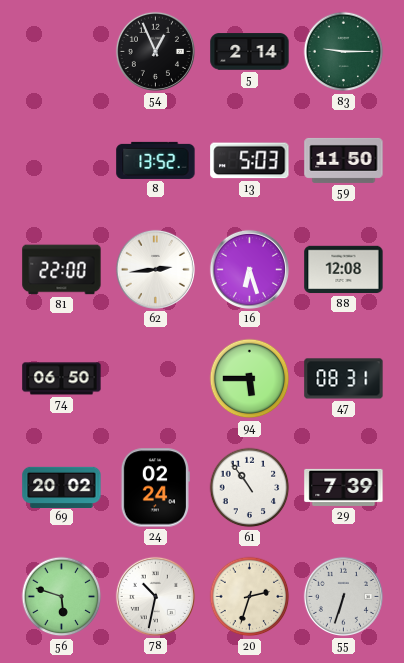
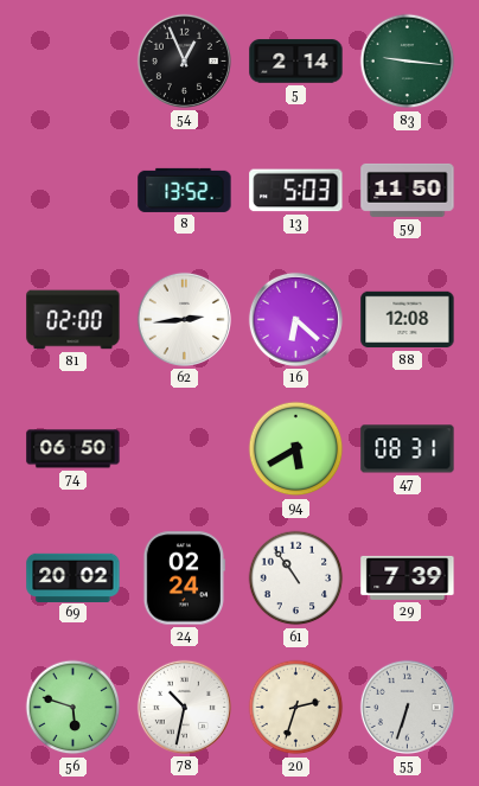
83: 9:15 -> 9:16 (408, 62)
81: 22:00 -> 02:00 (74, 320)
16: 6:27 -> 6:22 (295, 319)
94: 5:45 -> 5:40 (296, 449)
